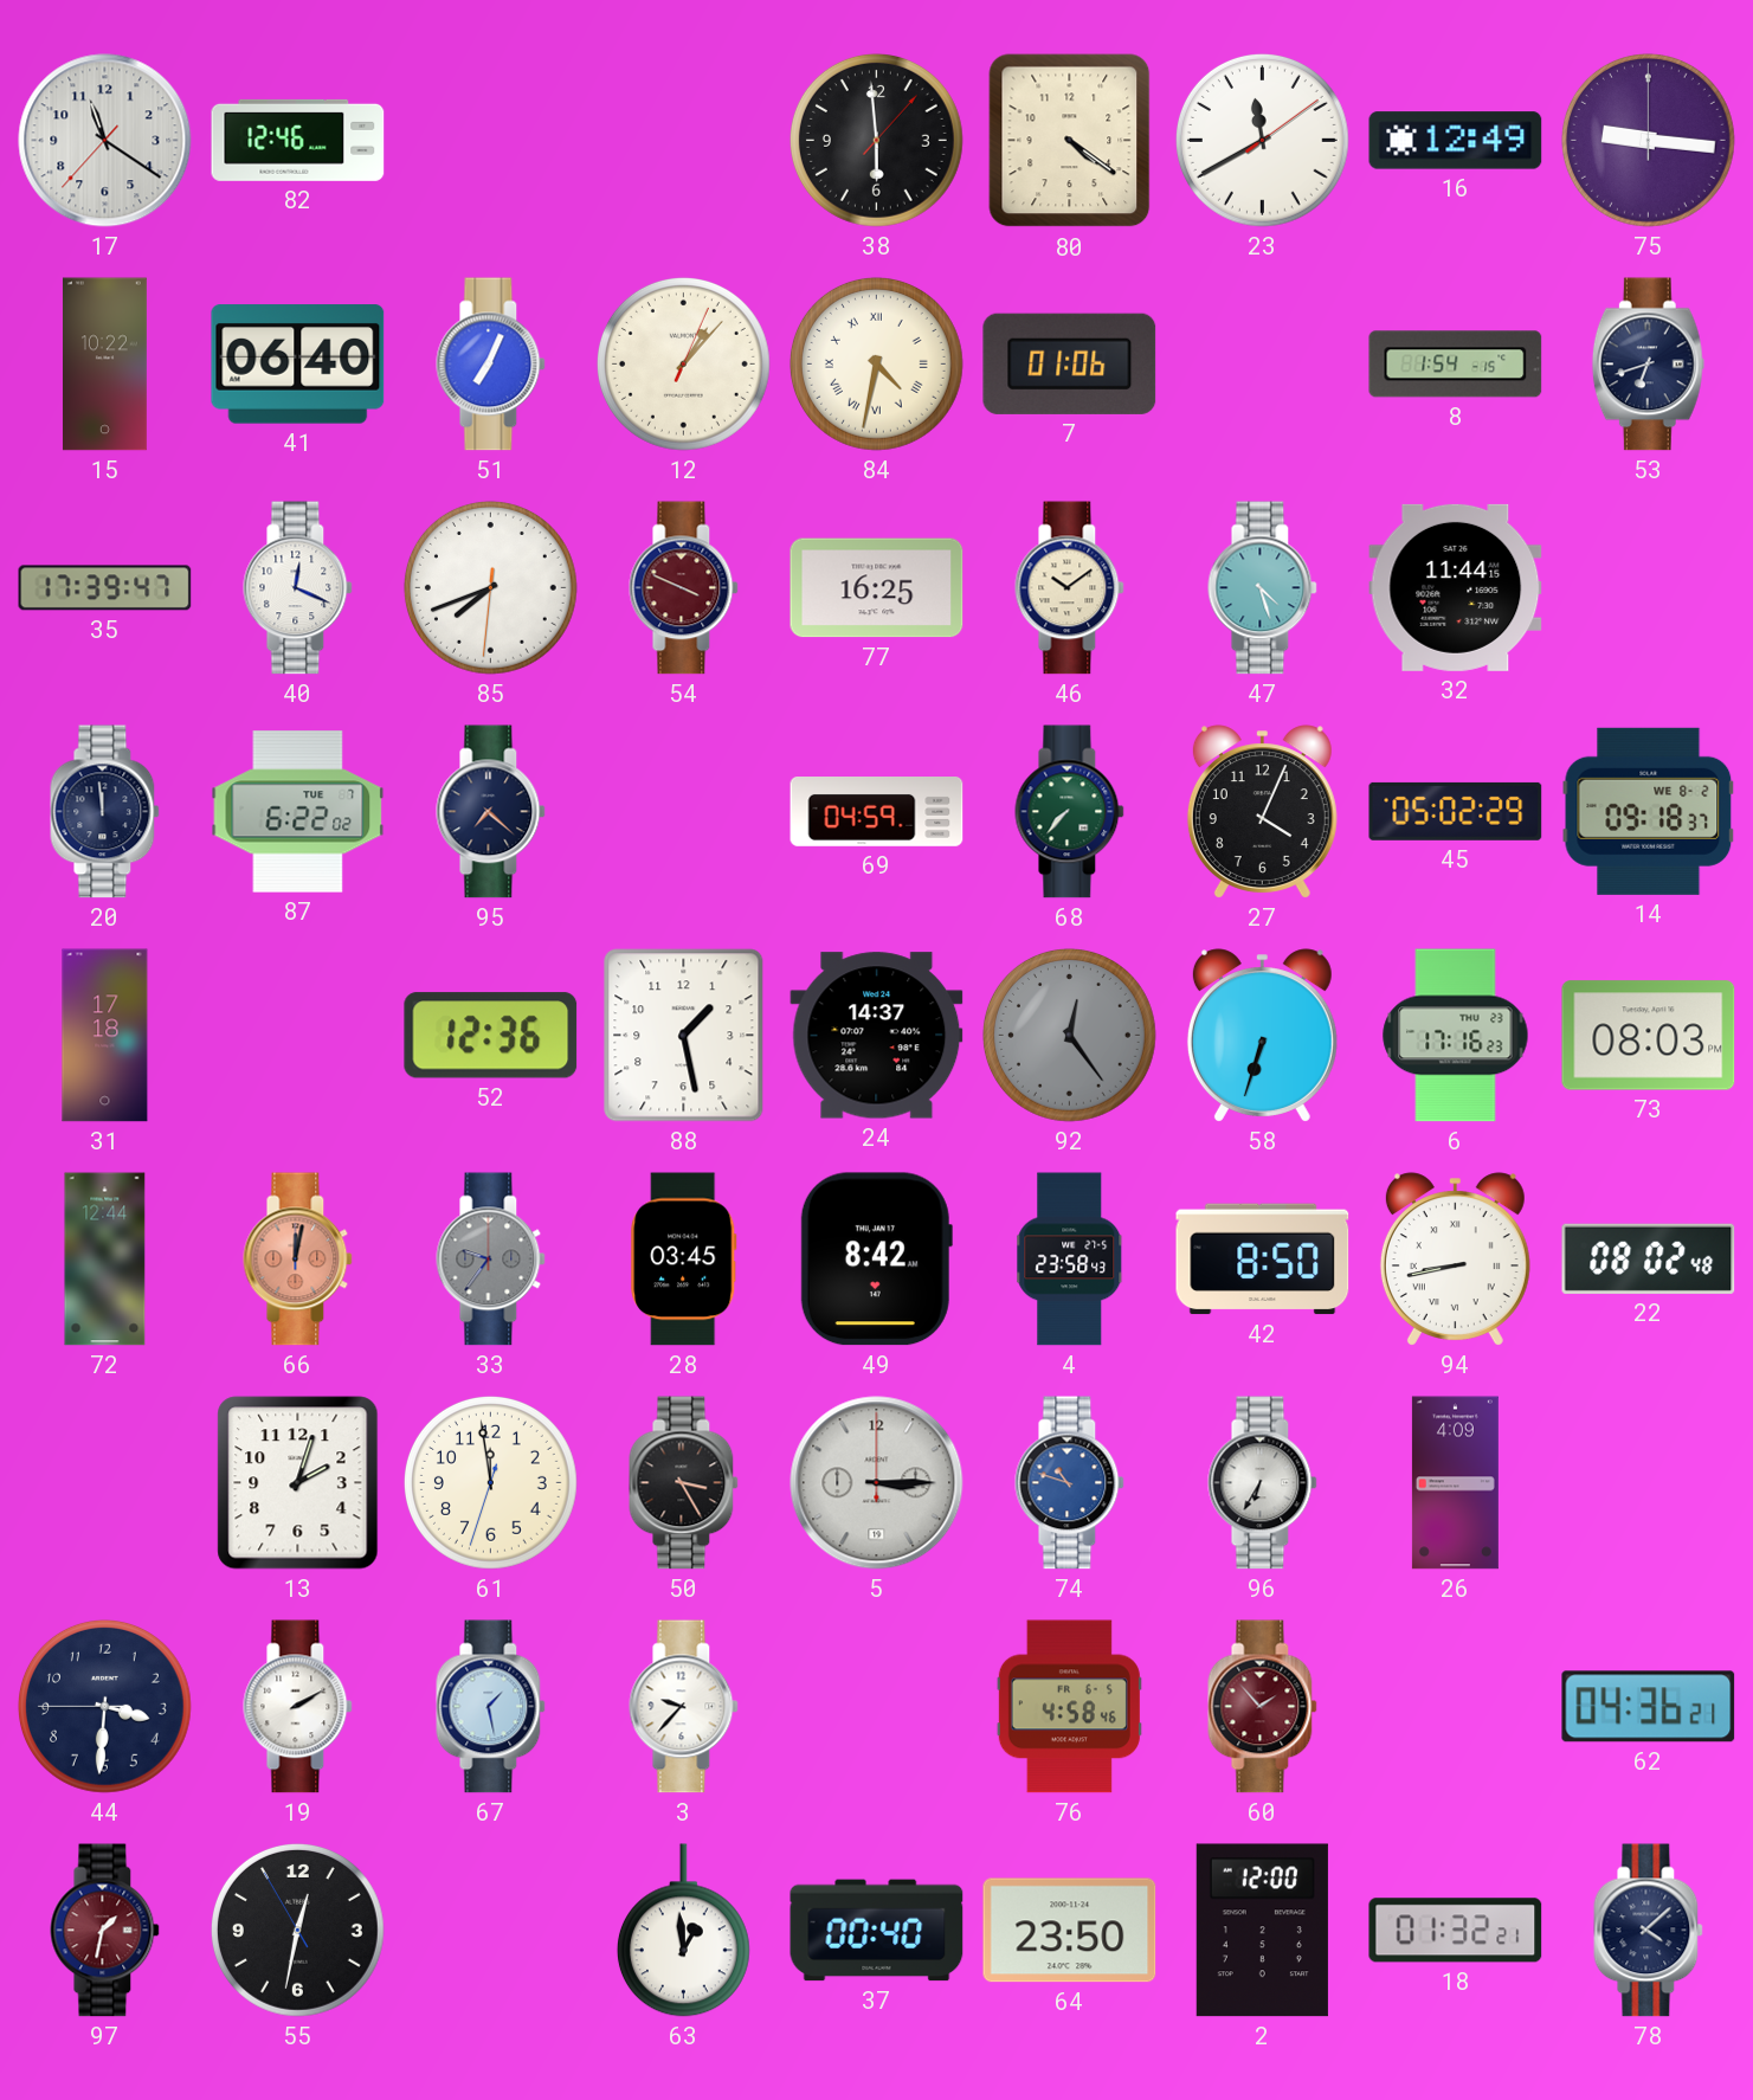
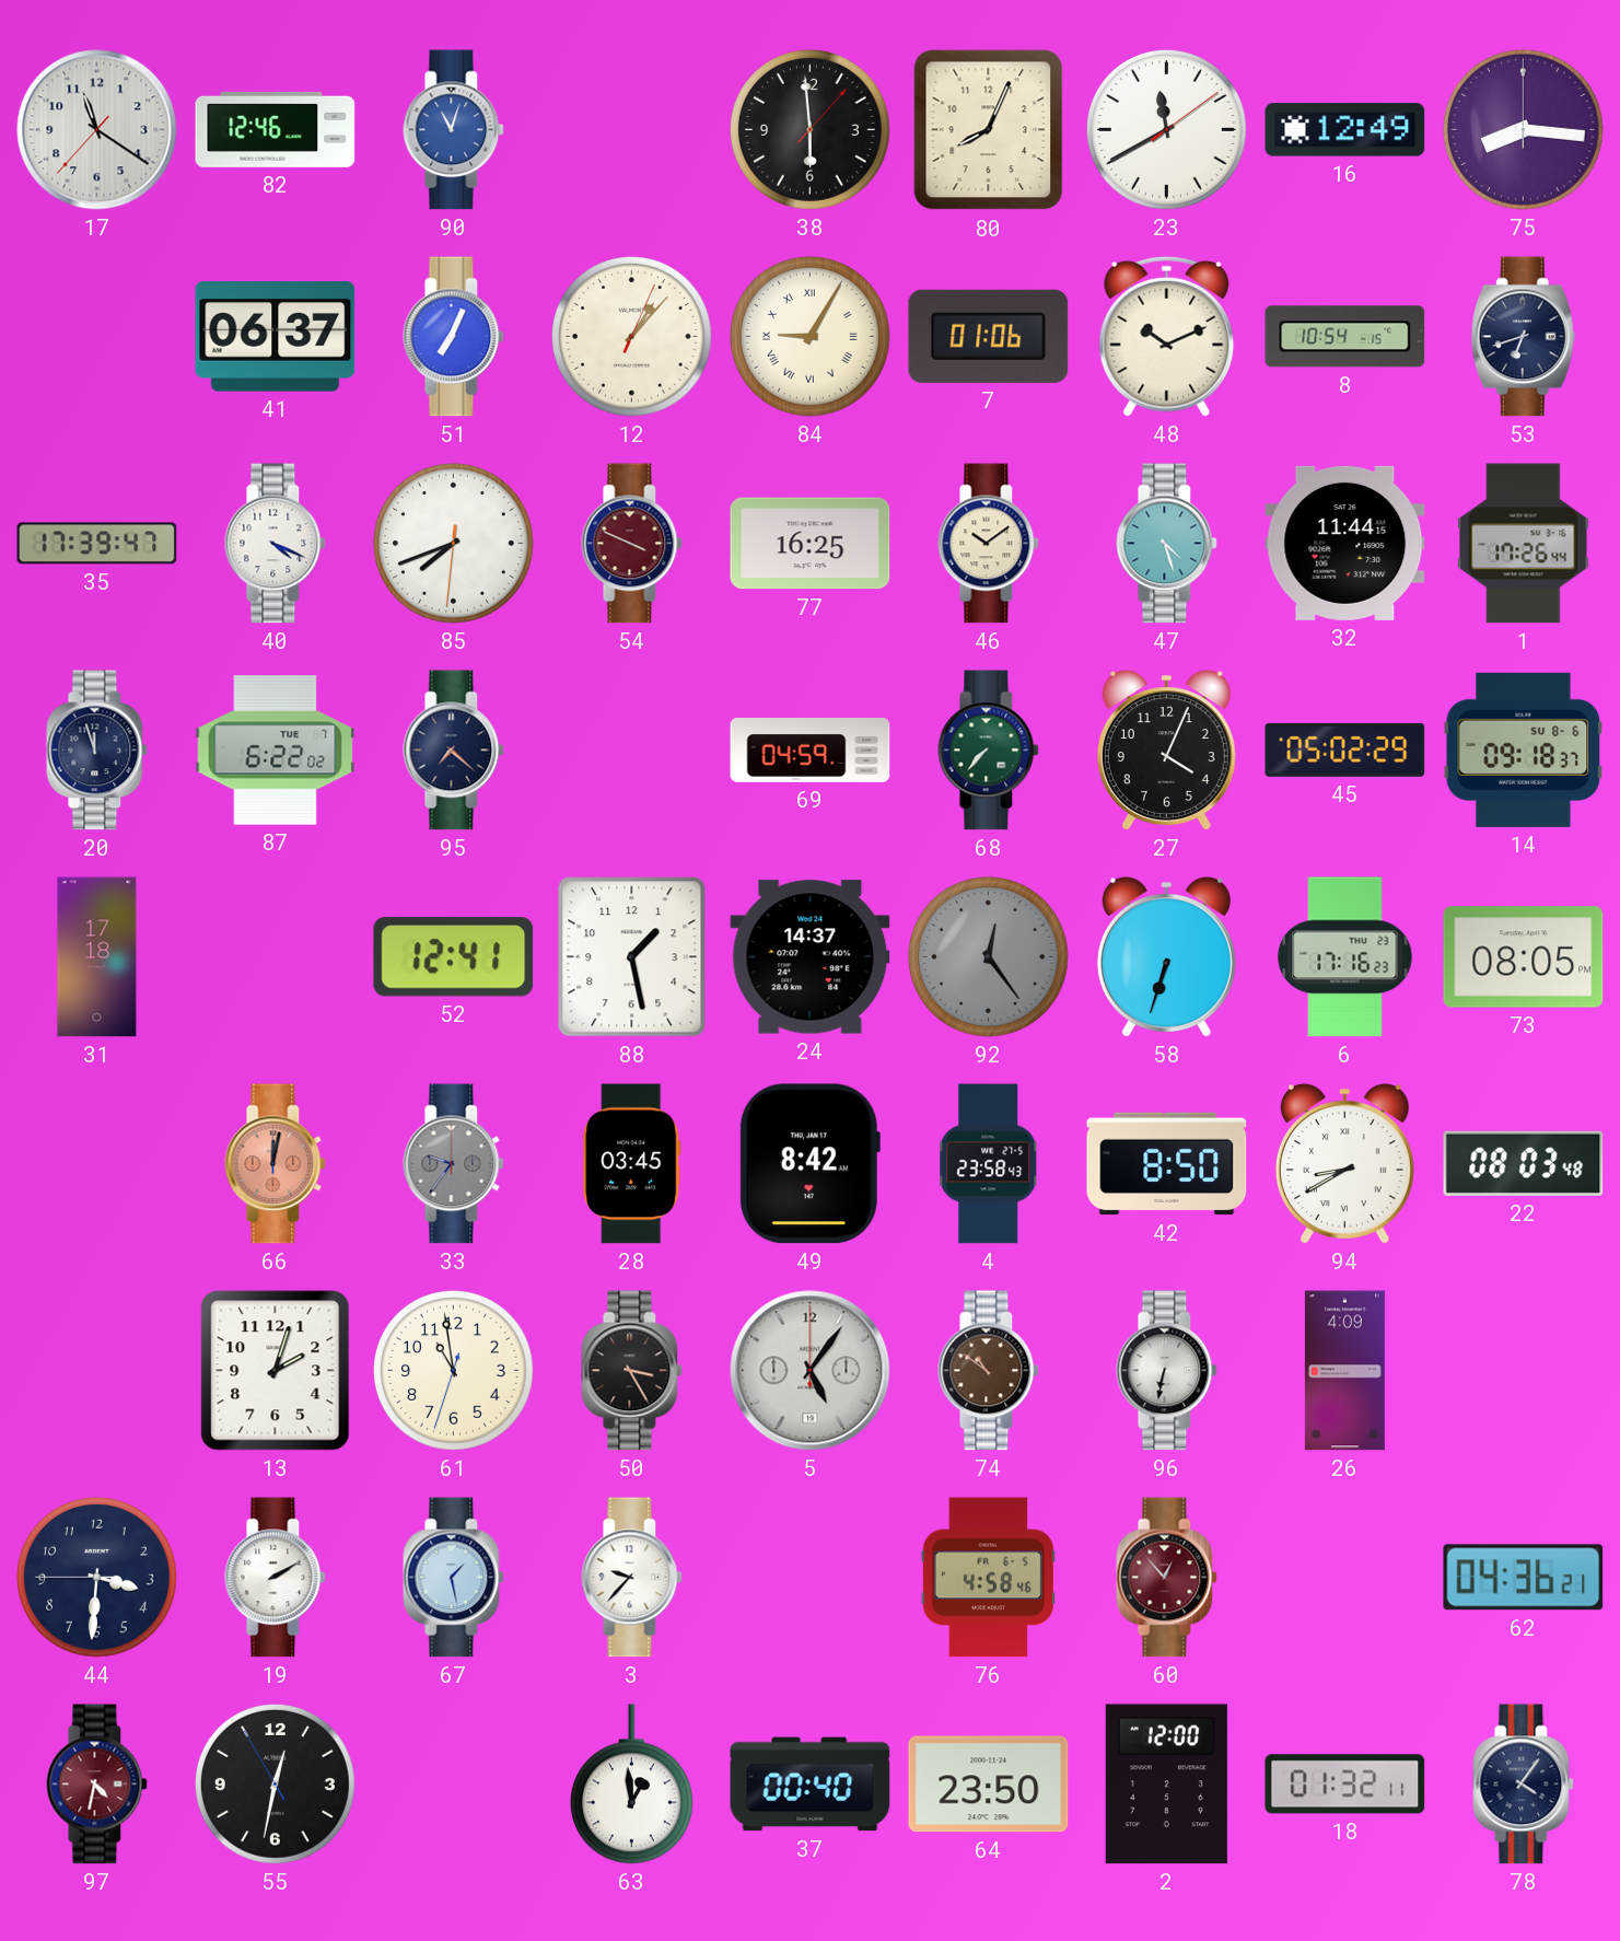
90: none -> 11:03 (454, 130)
80: 4:21 -> 8:04 (989, 130)
75: 9:16 -> 8:16 (1523, 129)
15: 10:22 -> none (104, 365)
41: 06:40 -> 06:37 (276, 337)
84: 4:32 -> 9:05 (809, 336)
48: none -> 10:11 (1167, 336)
8: 1:54 -> 10:54 (1345, 337)
40: 12:19 -> 4:19 (276, 544)
1: none -> 17:26 (1524, 544)
20: 11:59 -> 11:57 (97, 751)
14 date: WE 8-2 -> SU 8-6 (1524, 749)
52: 12:36 -> 12:41 (454, 957)
73: 08:03 -> 08:05 (1524, 957)
72: 12:44 -> none (105, 1260)
94: 8:43 -> 8:40 (1344, 1164)
22: 08:02 -> 08:03 (1524, 1163)
61: 11:58 -> 10:58 (453, 1370)
5: 3:15 -> 5:06 (811, 1371)
74: 10:48 -> 10:51 (989, 1371)
74 dial: blue -> brown (989, 1371)
96: 6:35 -> 6:32 (1167, 1371)
60: 1:53 -> 12:53 (1167, 1578)
97: 1:32 -> 4:32 (97, 1785)
18: 01:32:21 -> 01:32:11 (1345, 1785)
78: 4:08 -> 4:06 (1524, 1785)
